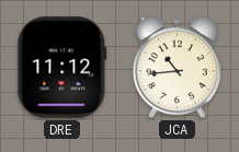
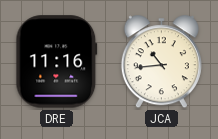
DRE: 11:12 -> 11:16 (57, 62)
